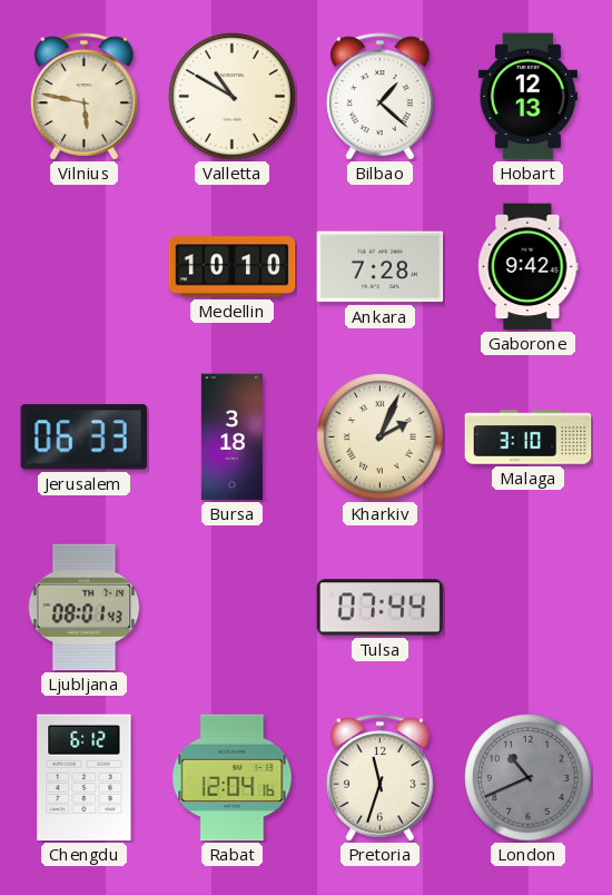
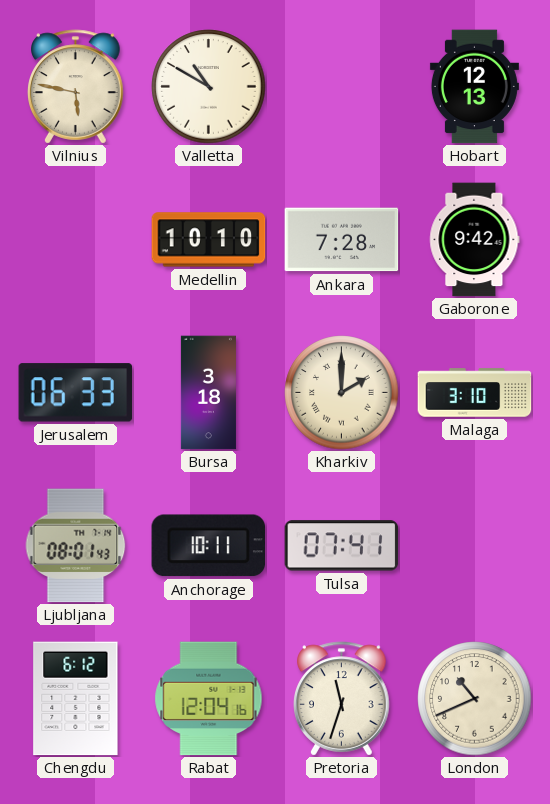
Bilbao: 1:22 -> none (381, 97)
Kharkiv: 2:04 -> 2:00 (342, 393)
Anchorage: none -> 10:11 (208, 546)
Tulsa: 07:44 -> 07:41 (342, 546)
London dial: grey -> cream (475, 699)
